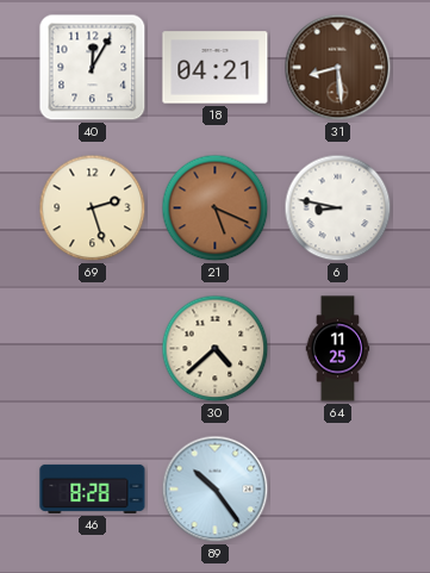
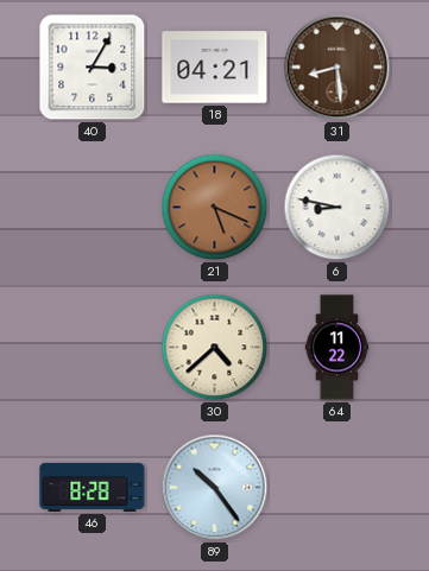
40: 12:05 -> 3:05 (93, 68)
69: 2:27 -> none (93, 208)
64: 11:25 -> 11:22 (337, 348)
